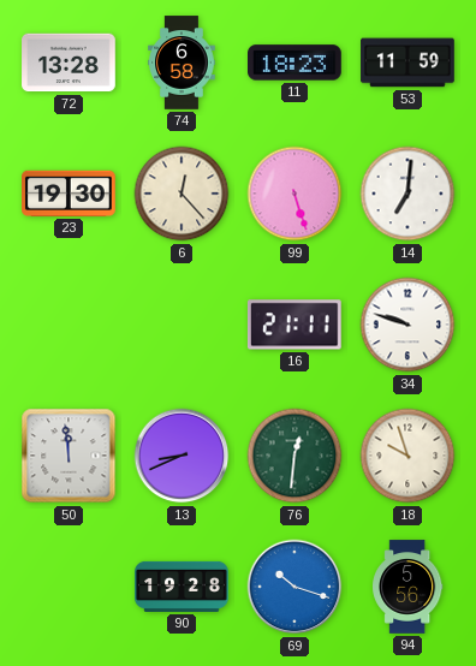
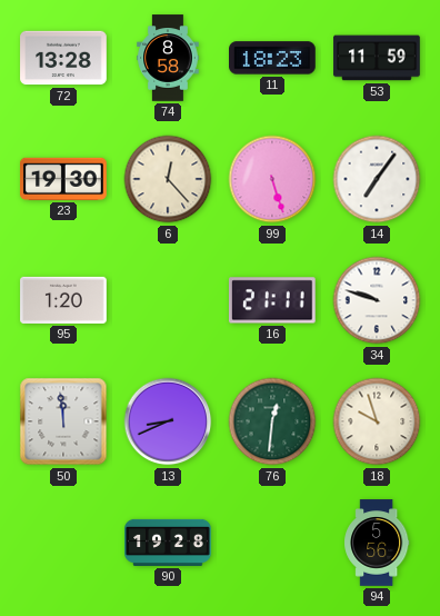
74: 6:58 -> 8:58 (168, 58)
14: 7:01 -> 7:06 (377, 179)
95: none -> 1:20 (63, 300)
69: 10:18 -> none (294, 587)
